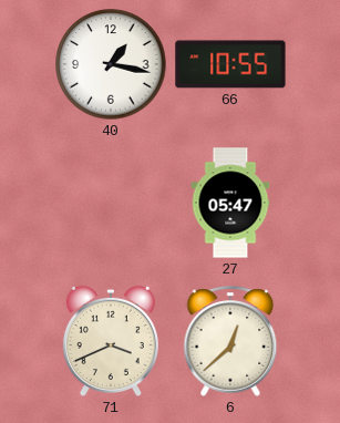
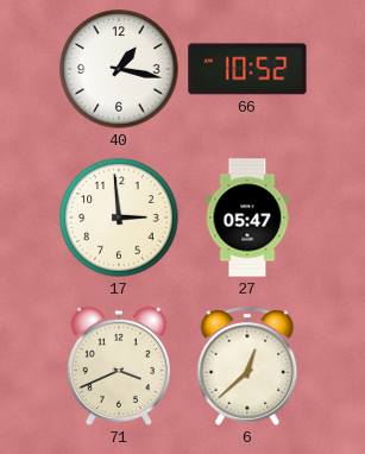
66: 10:55 -> 10:52 (247, 69)
17: none -> 2:59 (119, 217)
